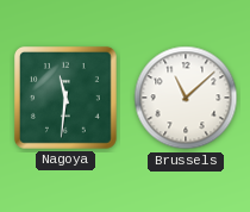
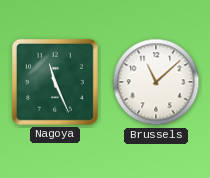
Nagoya: 11:31 -> 11:26 (55, 82)
